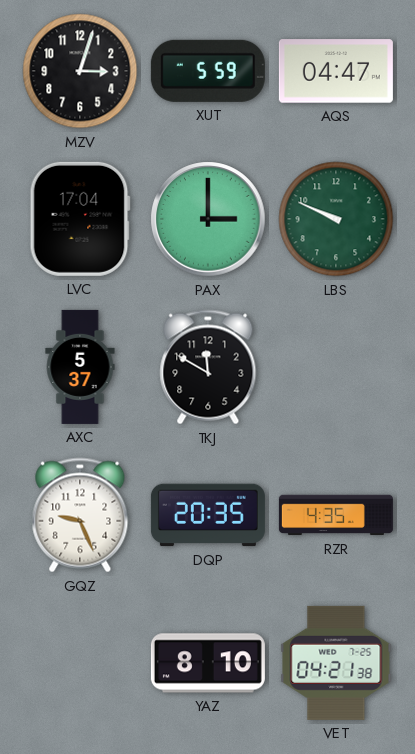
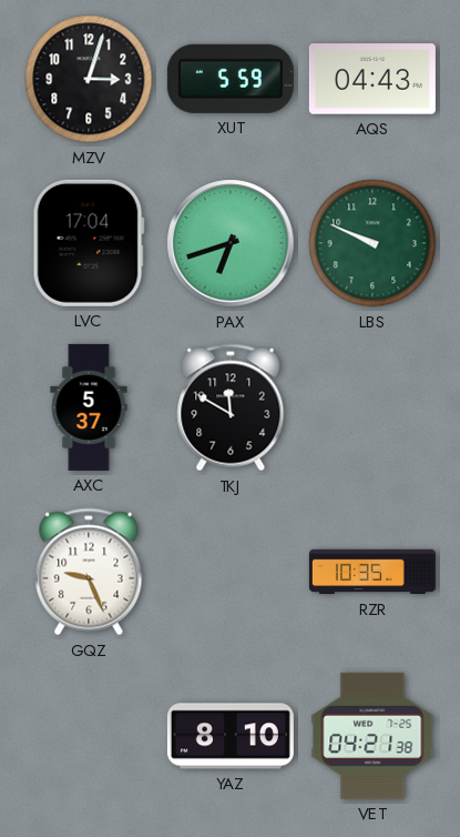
AQS: 04:47 -> 04:43 (372, 79)
PAX: 3:00 -> 6:42 (231, 243)
DQP: 20:35 -> none (208, 515)
RZR: 4:35 -> 10:35 (372, 572)
